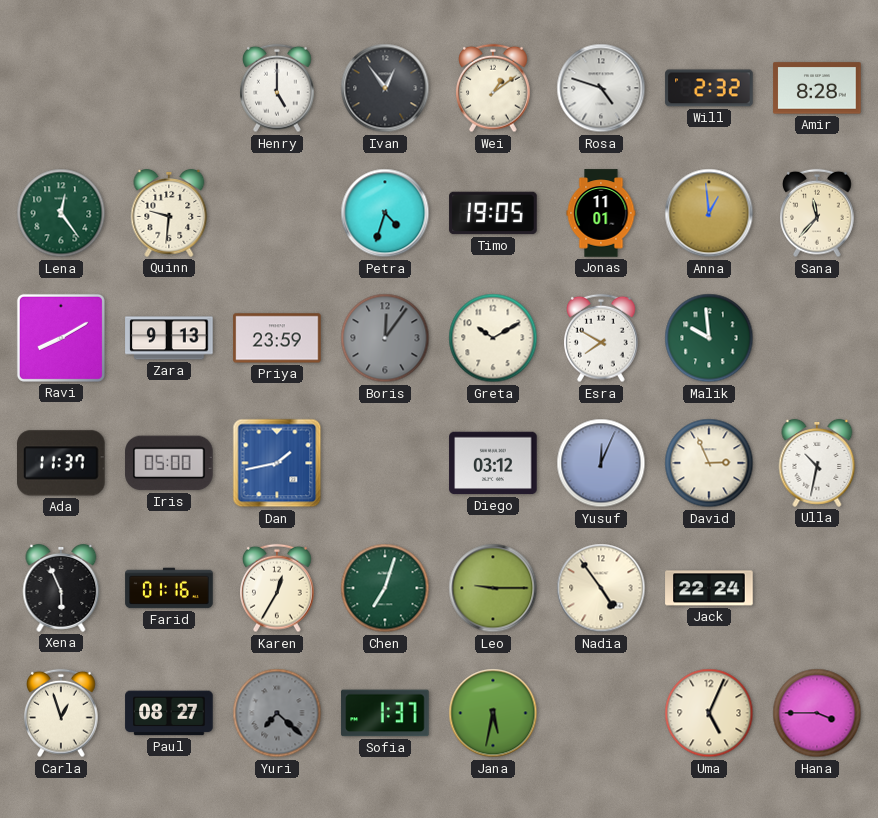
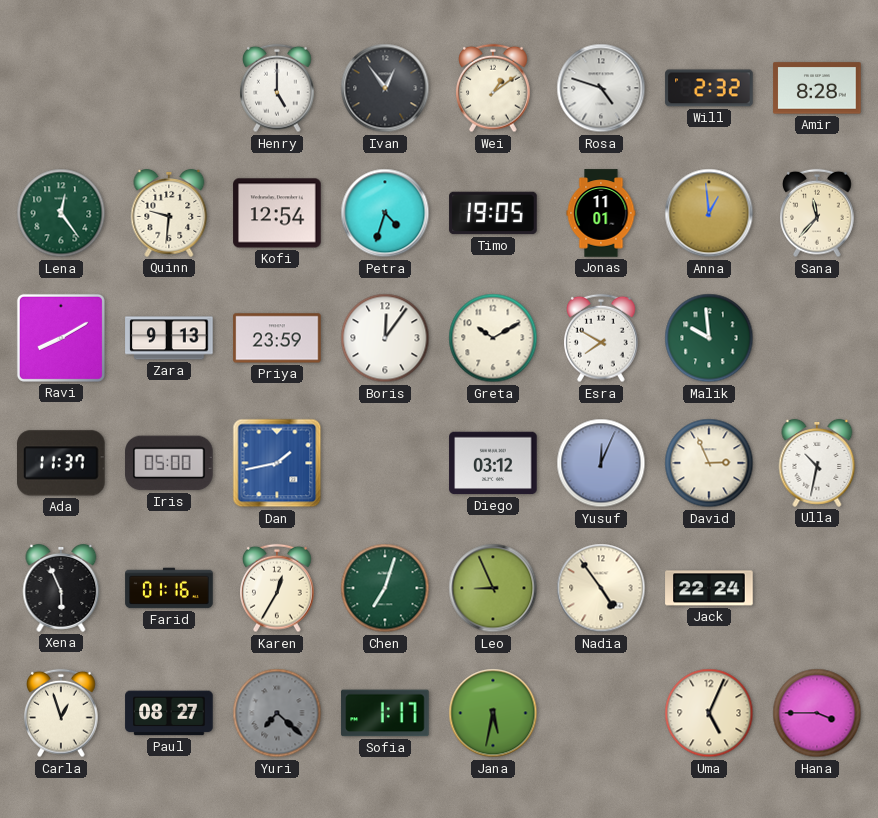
Kofi: none -> 12:54 (277, 213)
Boris dial: grey -> white (385, 338)
Leo: 9:15 -> 8:56 (493, 588)
Sofia: 1:37 -> 1:17 (385, 713)
